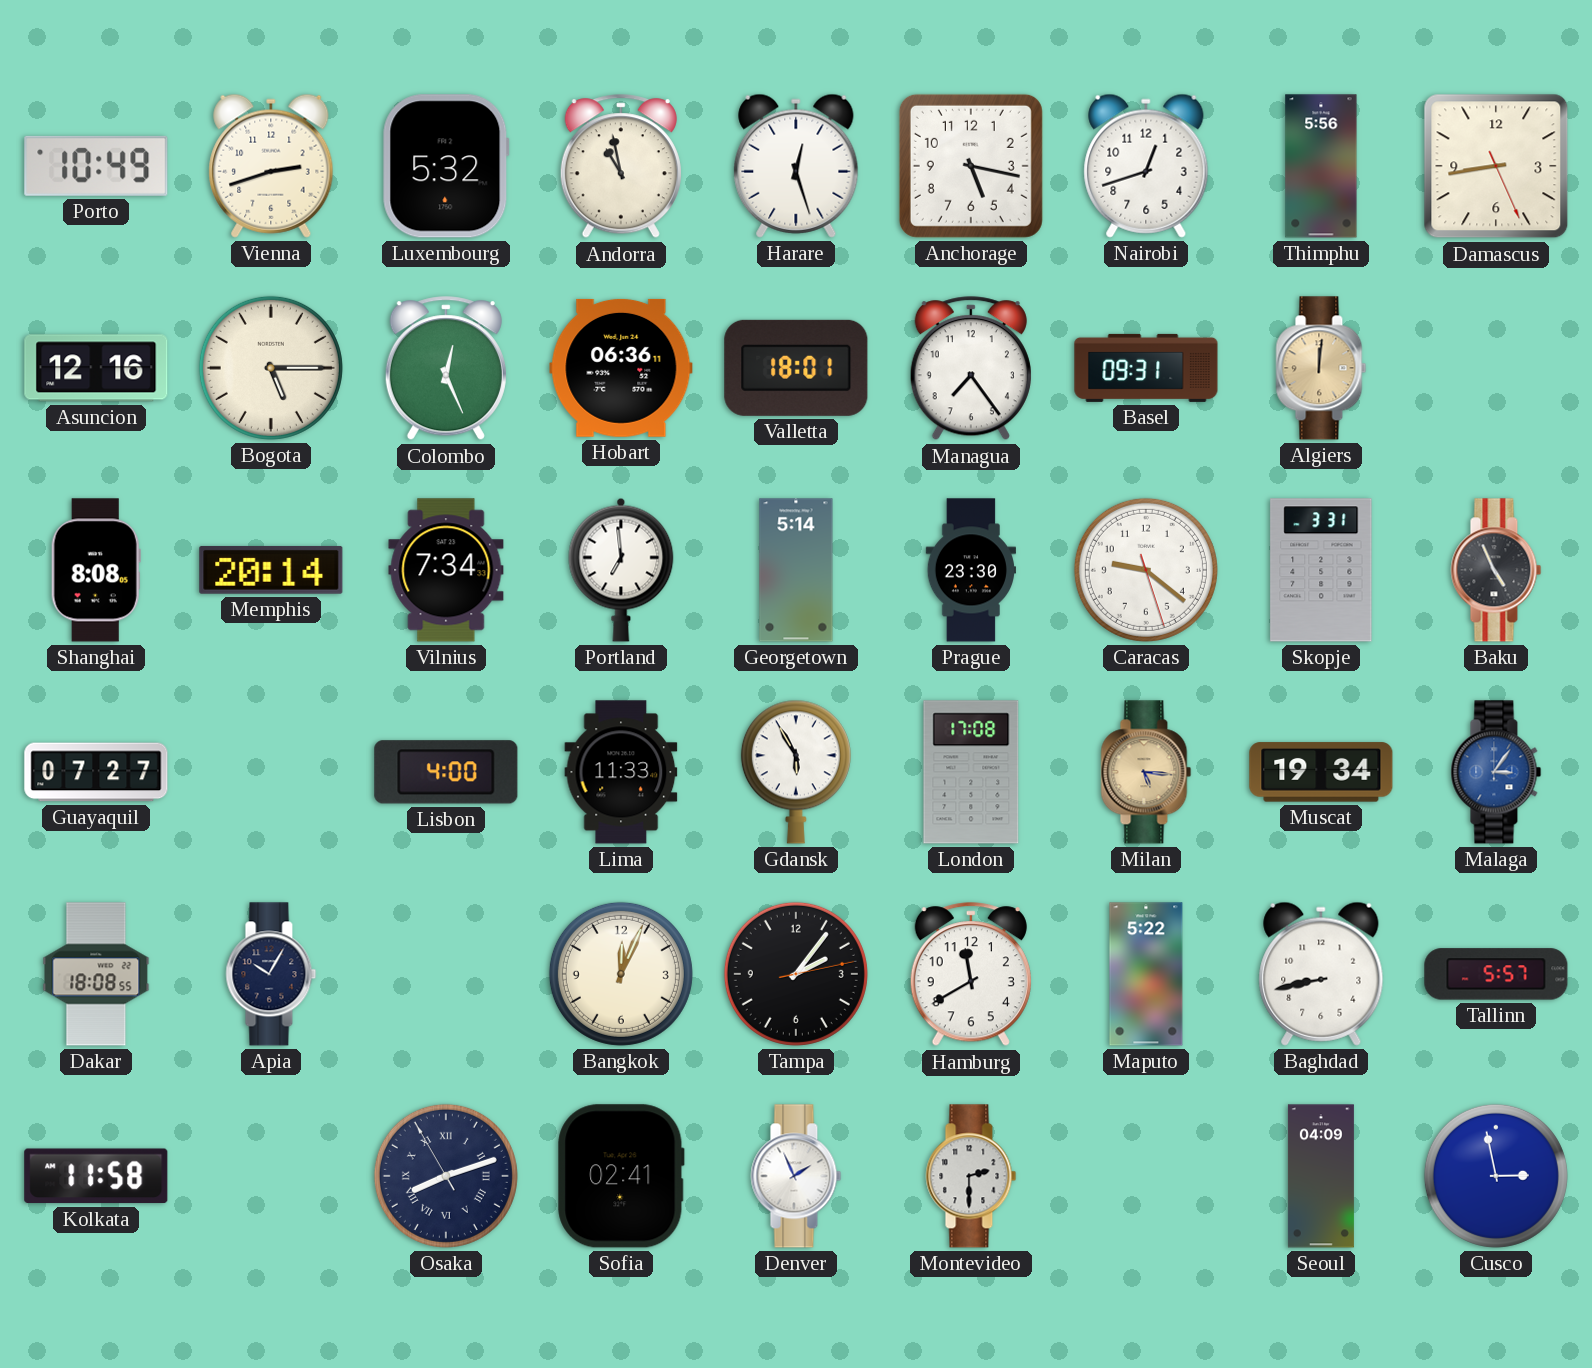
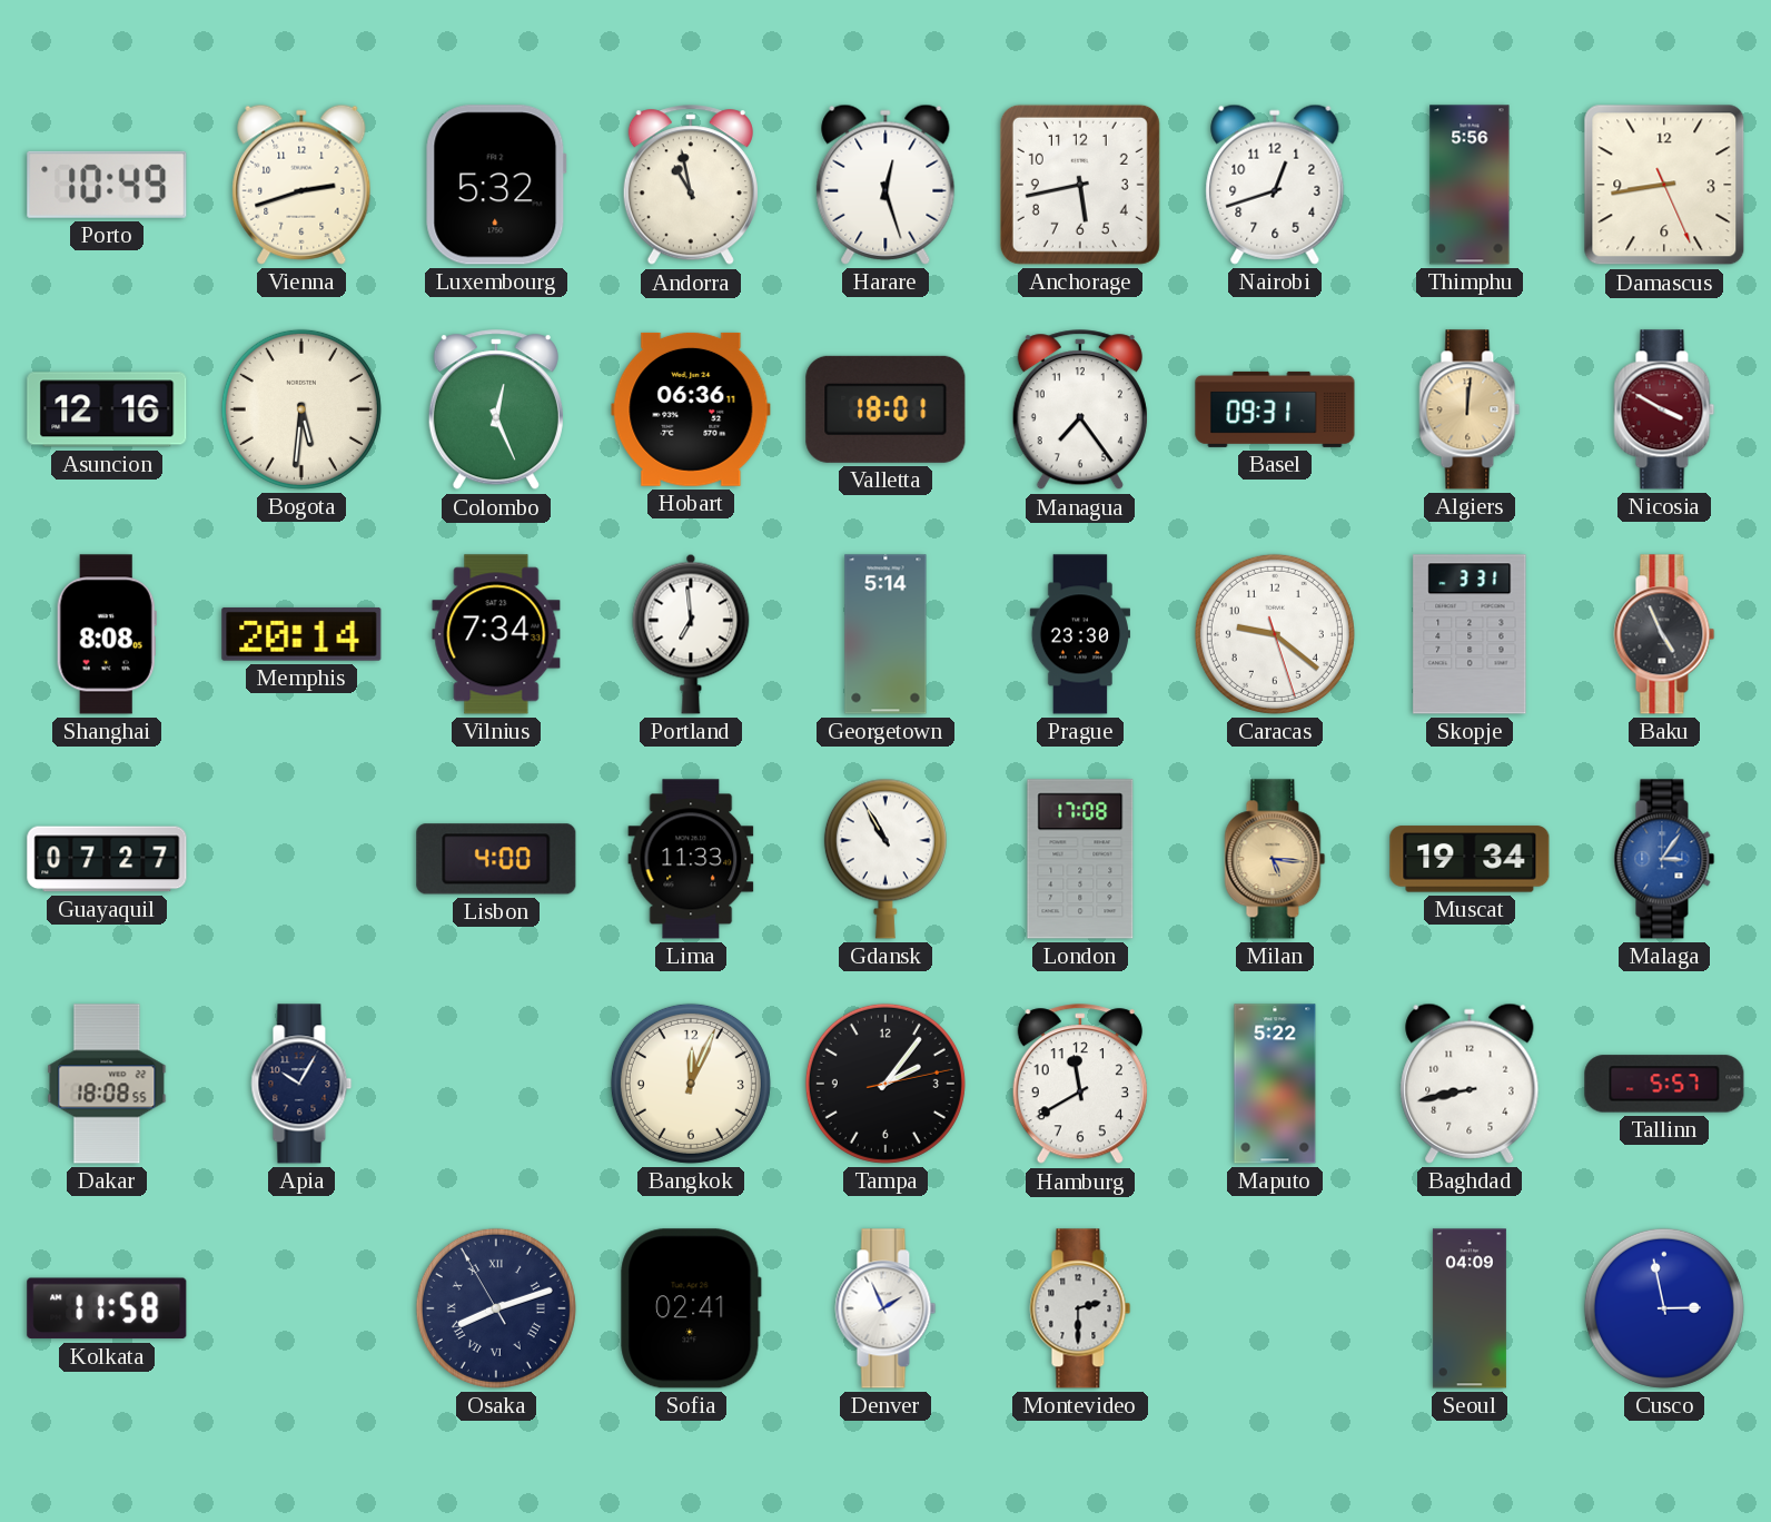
Anchorage: 5:17 -> 5:43 (1080, 185)
Bogota: 5:15 -> 5:31 (301, 409)
Nicosia: none -> 3:50 (1664, 409)
Gdansk: 5:55 -> 10:55 (885, 859)
